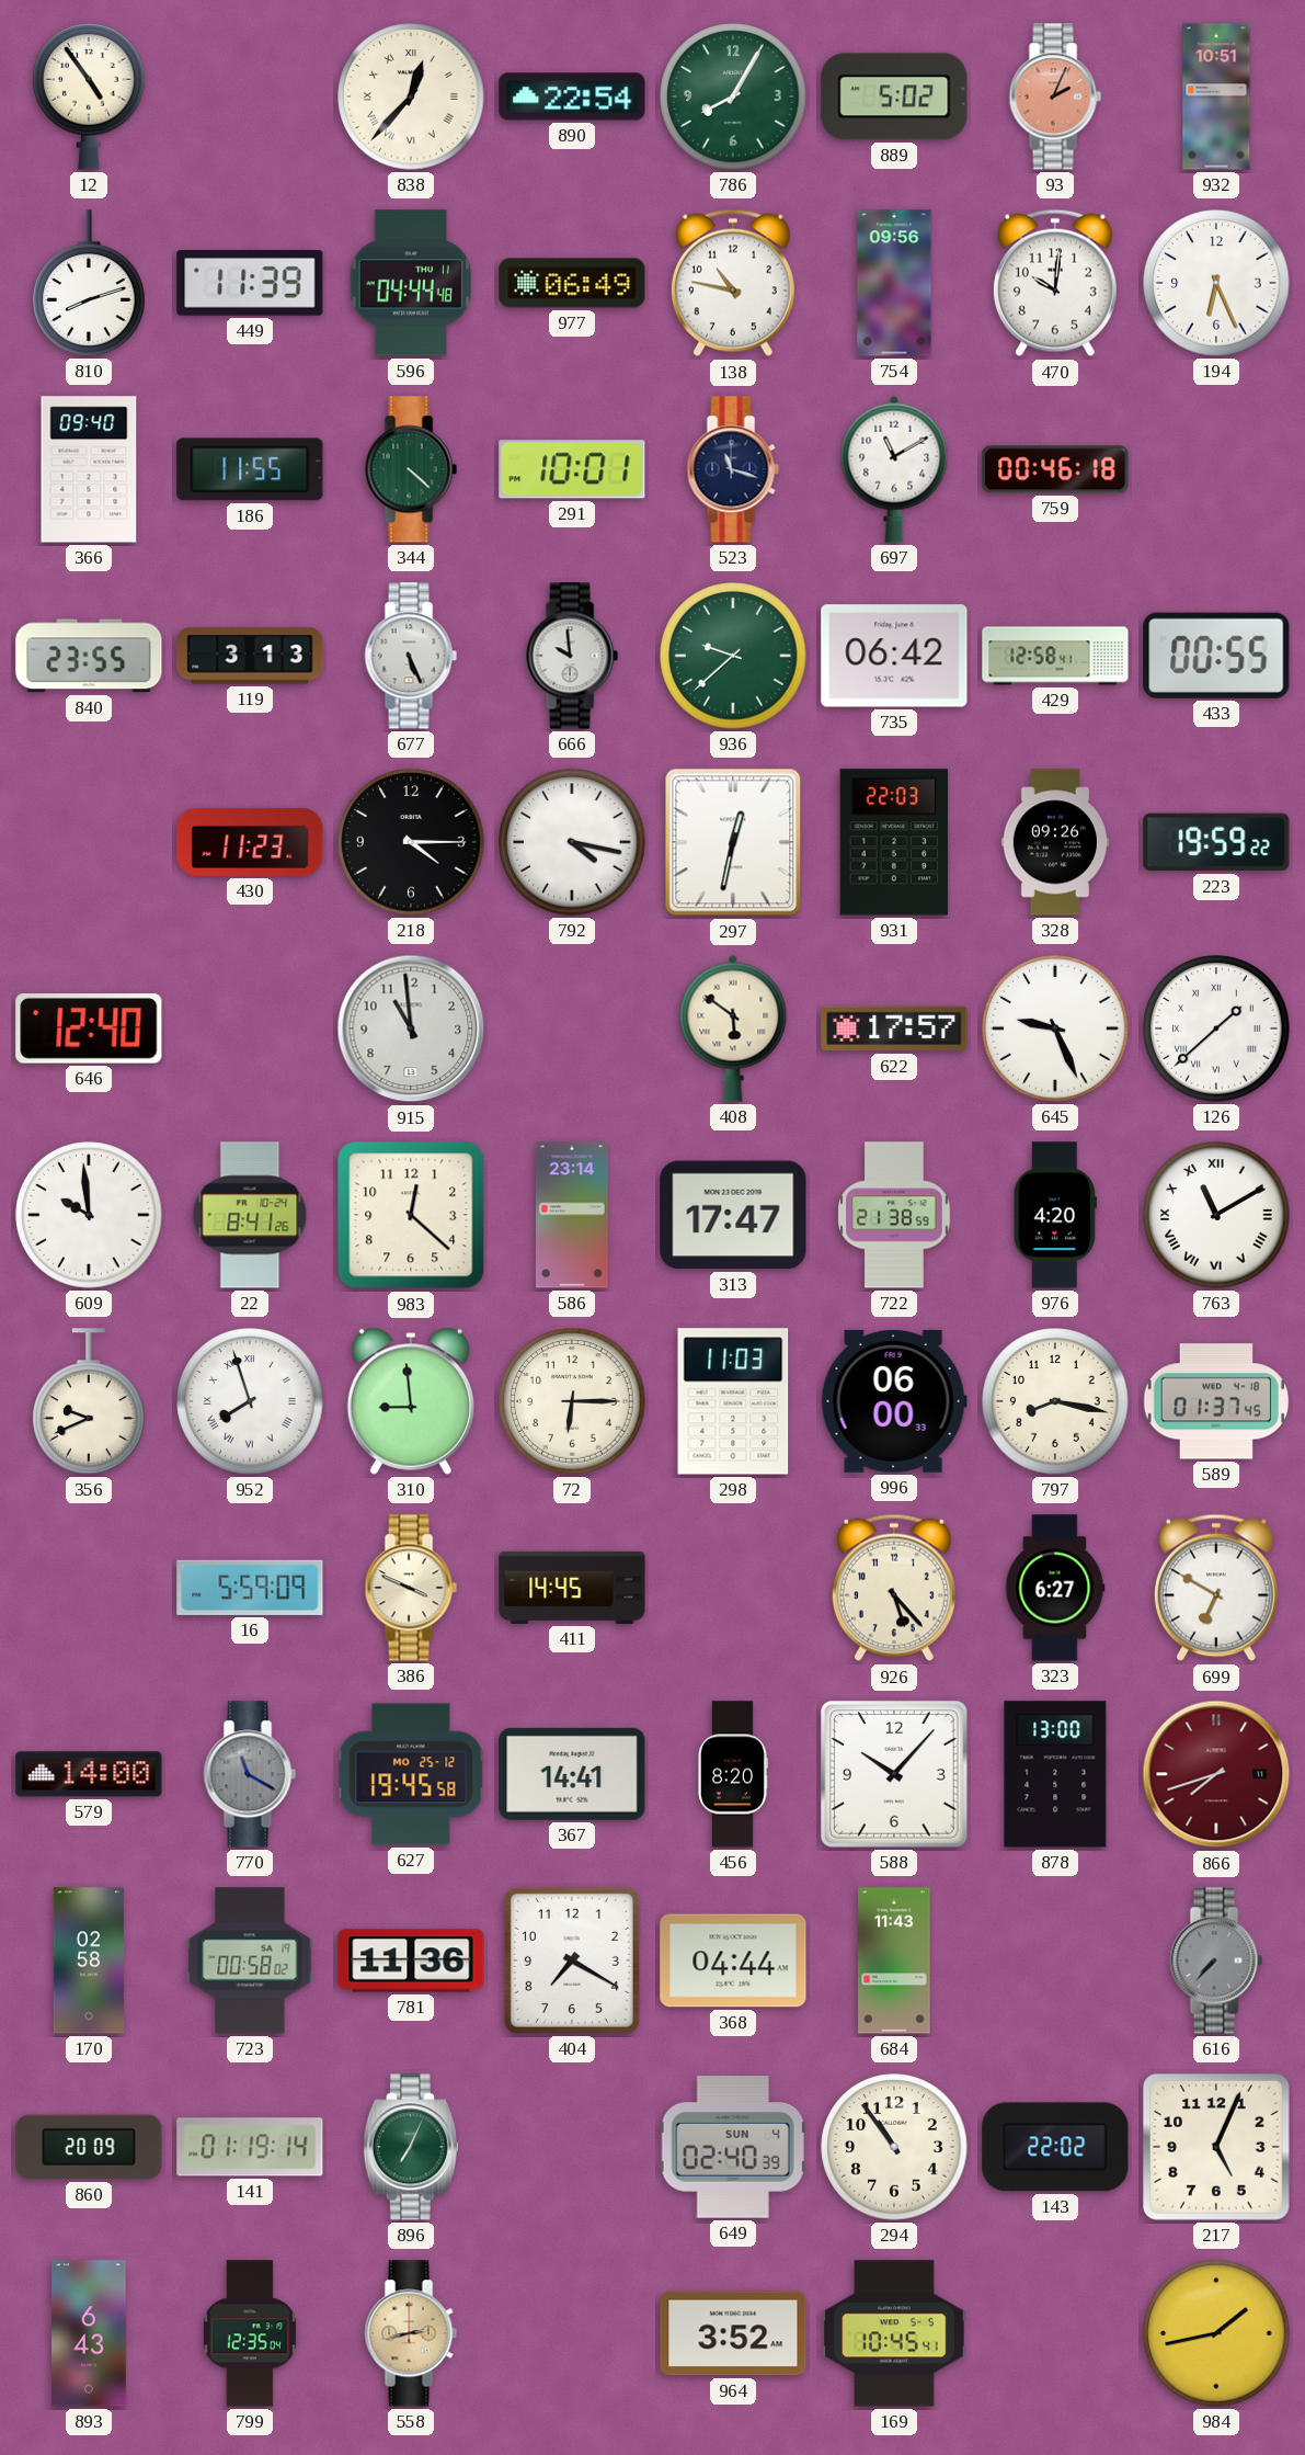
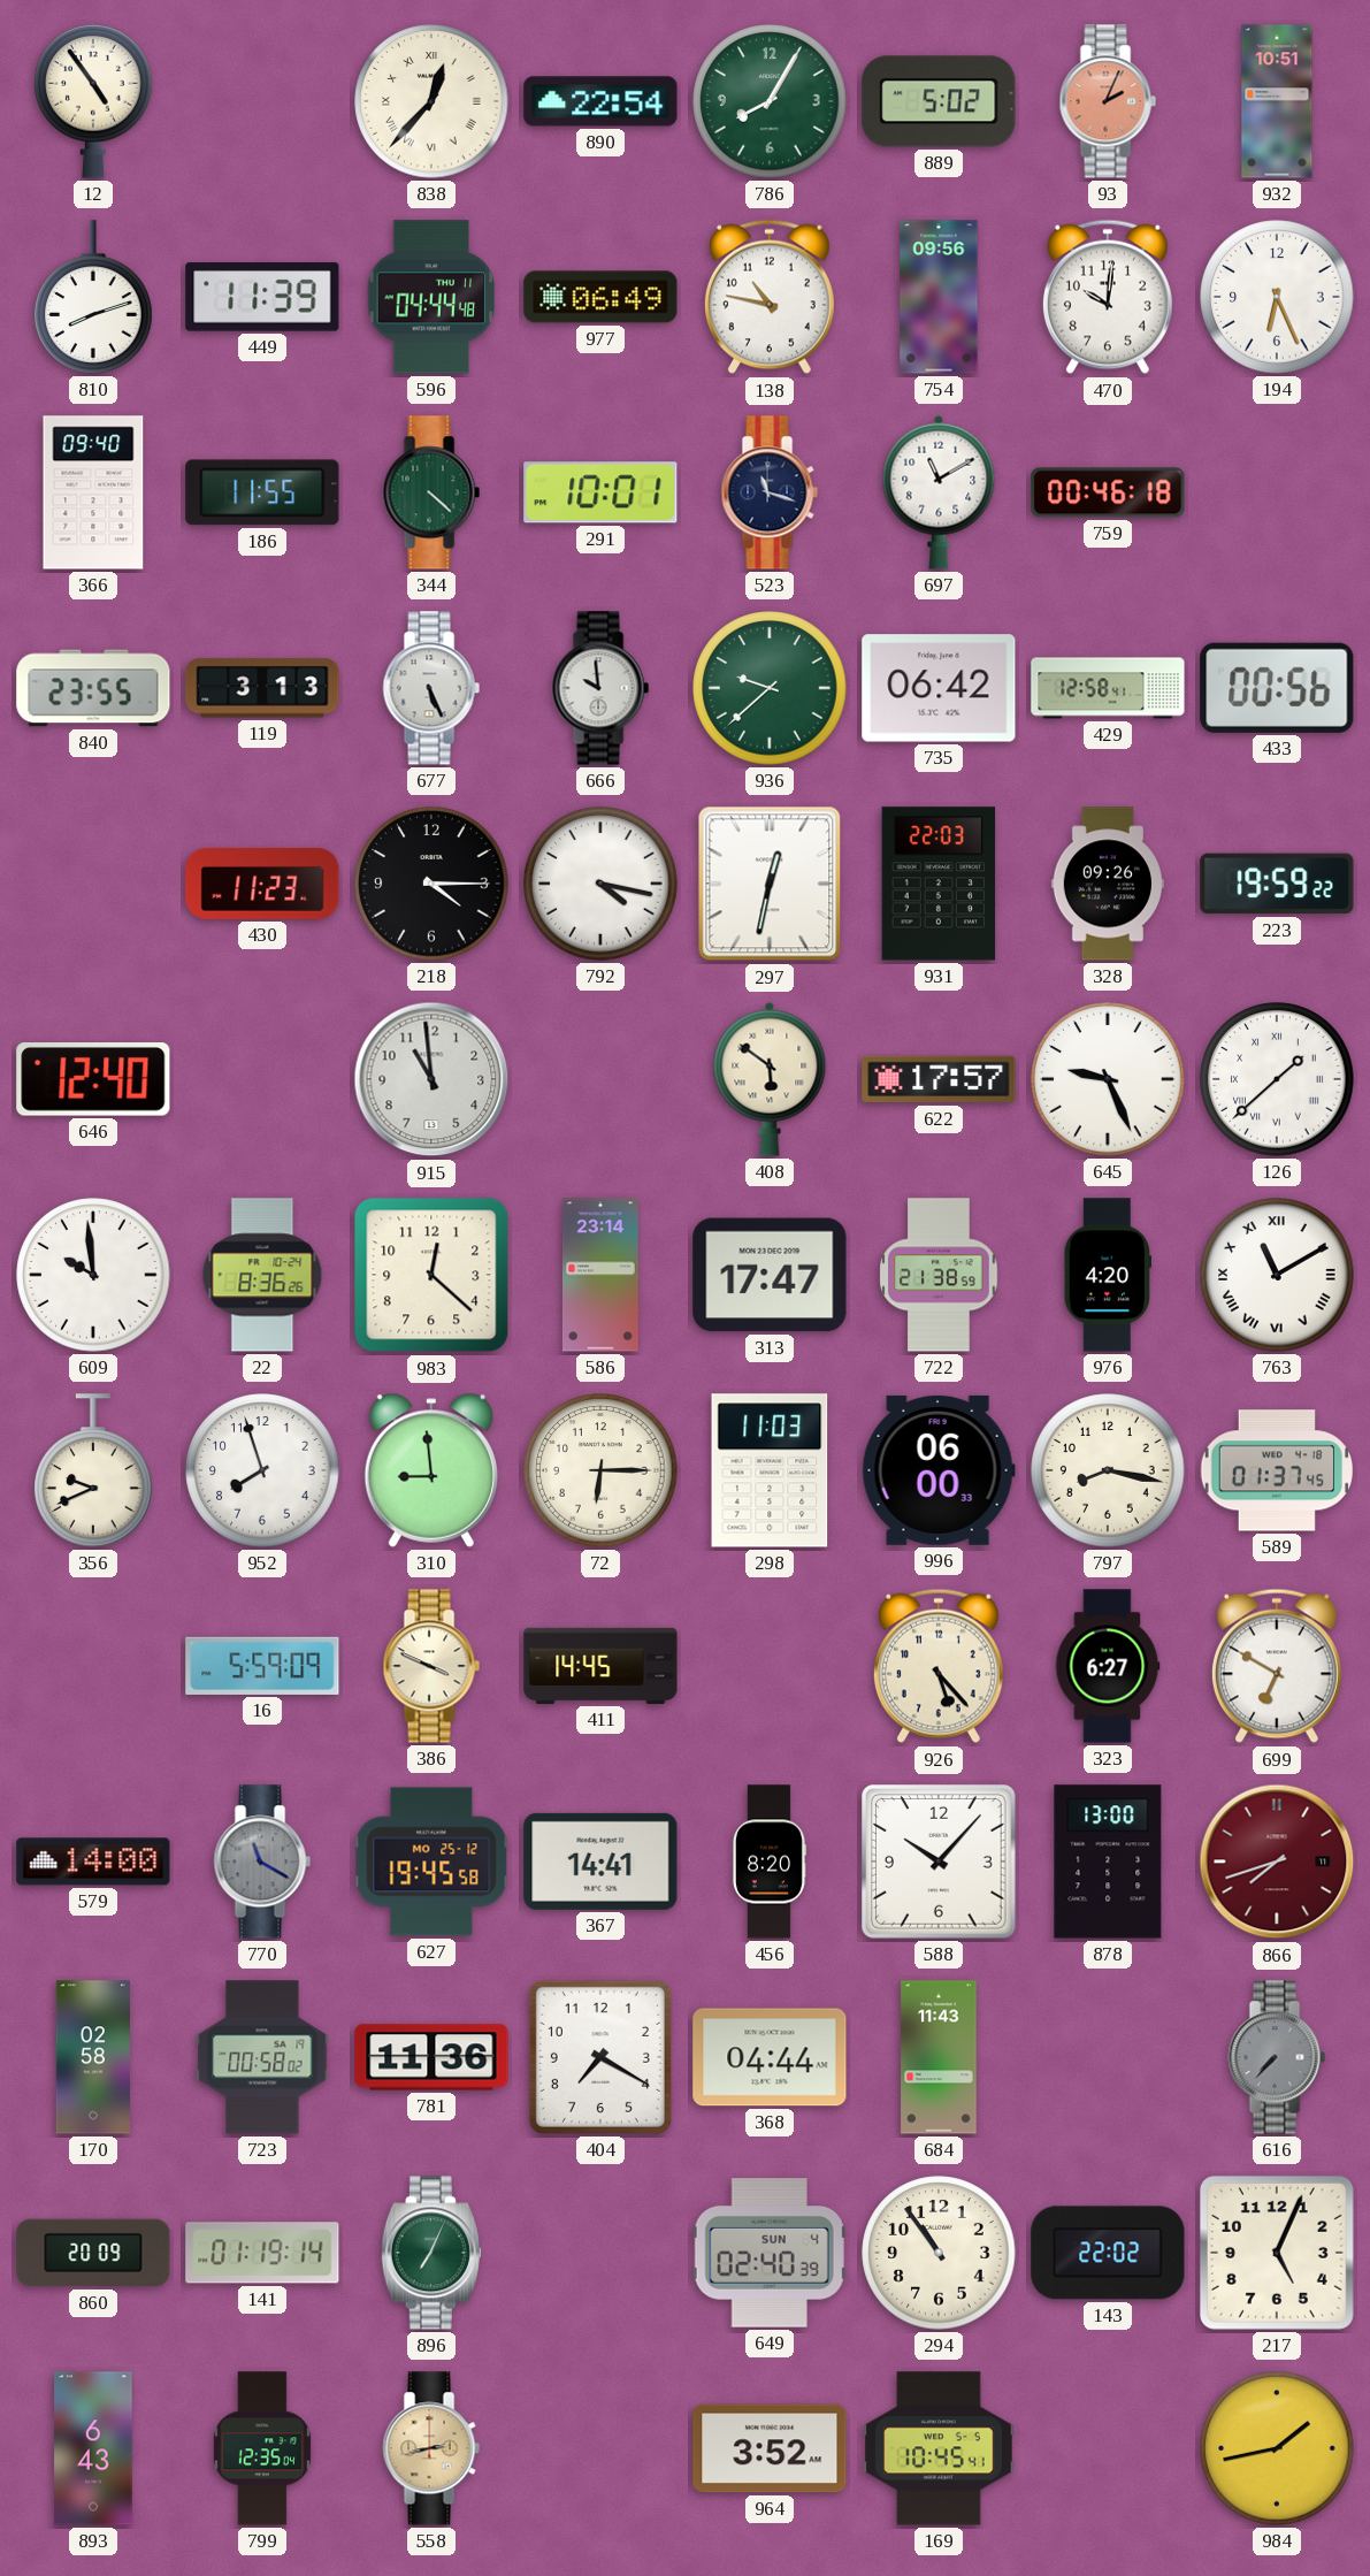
433: 00:55 -> 00:56 (1277, 688)
22: 8:41 -> 8:36 (262, 1275)
952 numerals: Roman -> Arabic (262, 1470)
